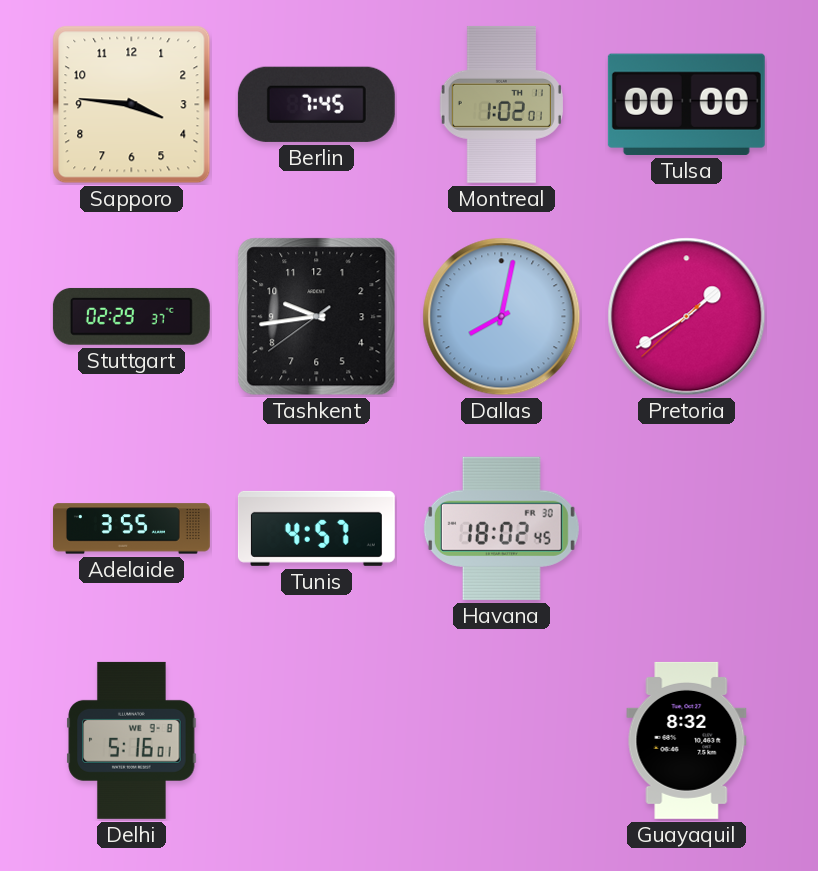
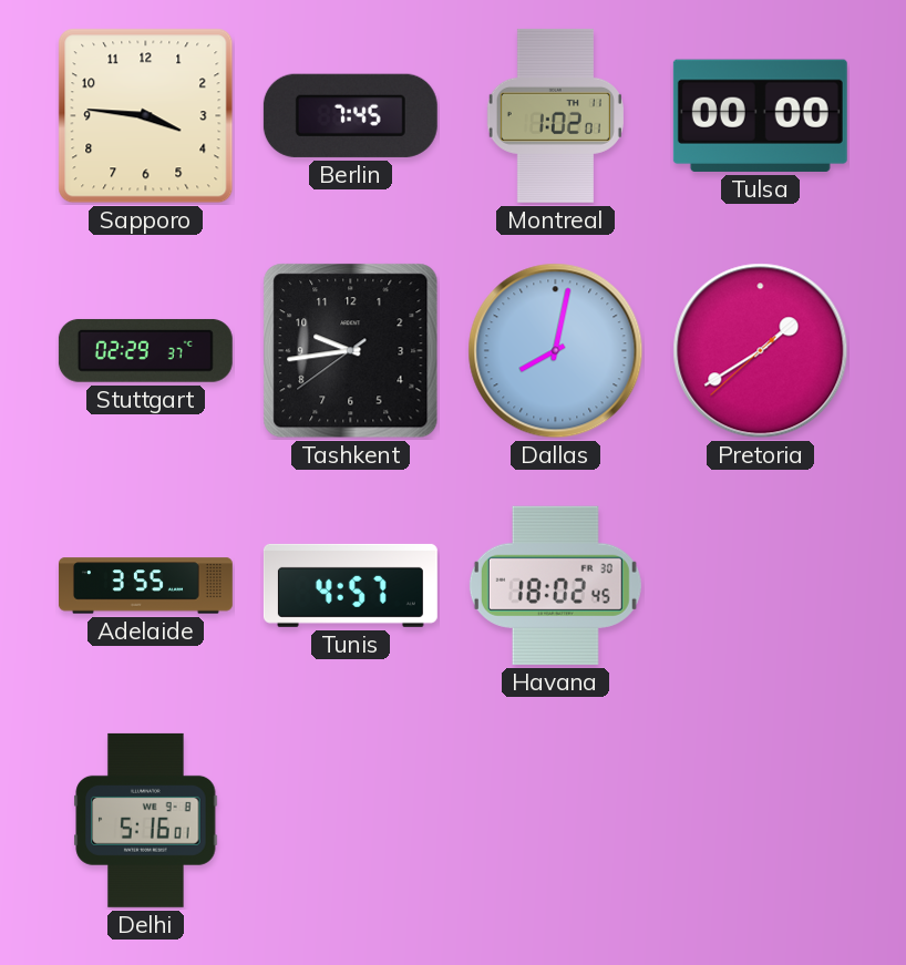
Guayaquil: 8:32 -> none (687, 740)
